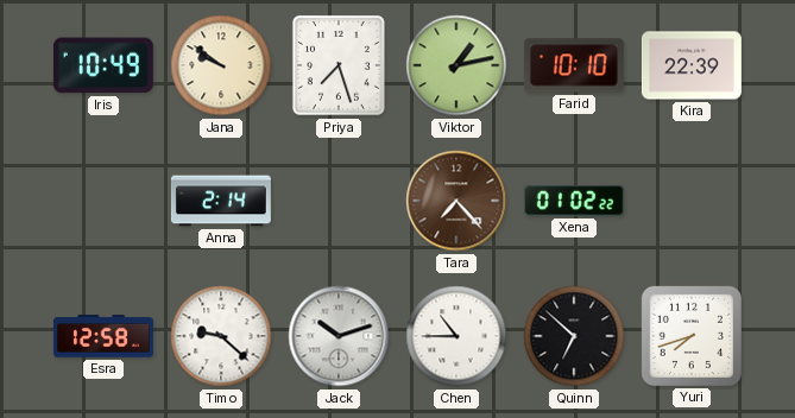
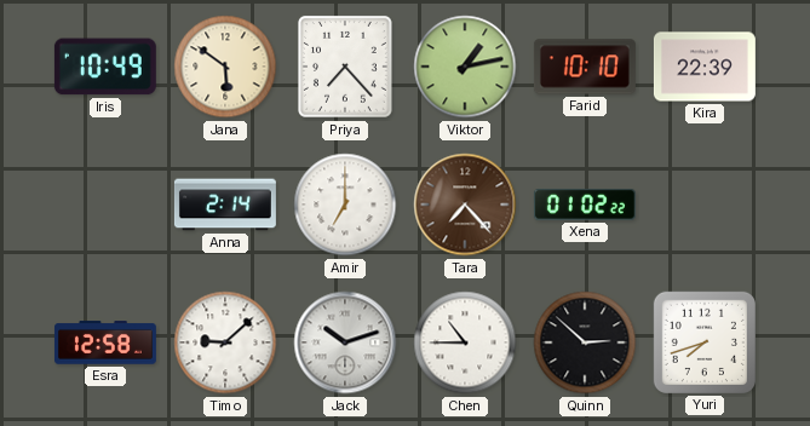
Jana: 9:51 -> 5:51 (225, 67)
Priya: 7:27 -> 7:23 (345, 68)
Amir: none -> 7:00 (345, 205)
Timo: 9:22 -> 9:08 (225, 342)
Quinn: 6:52 -> 2:52 (585, 342)
